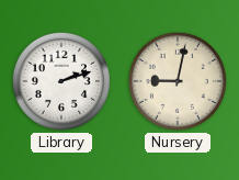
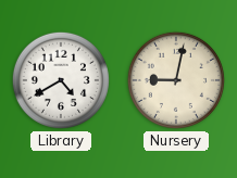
Library: 2:12 -> 4:40 (61, 80)
